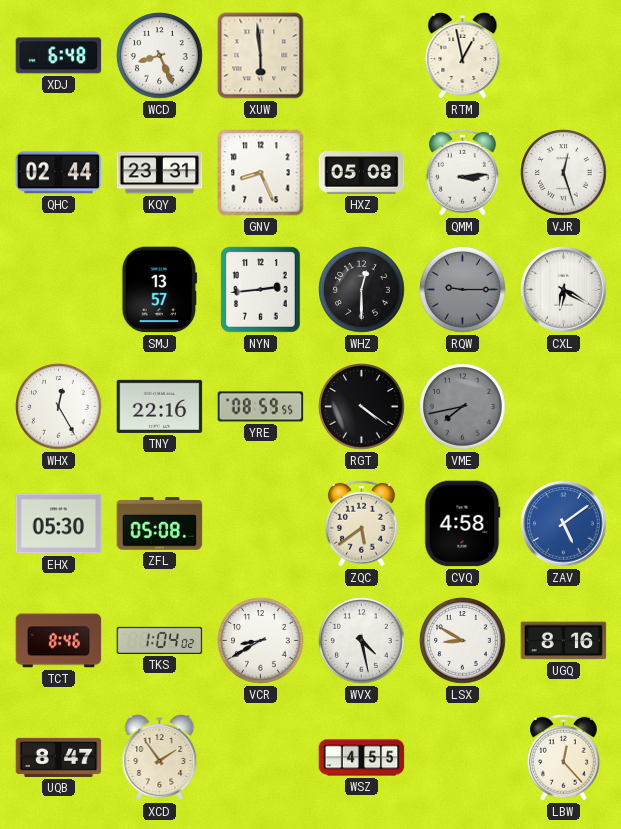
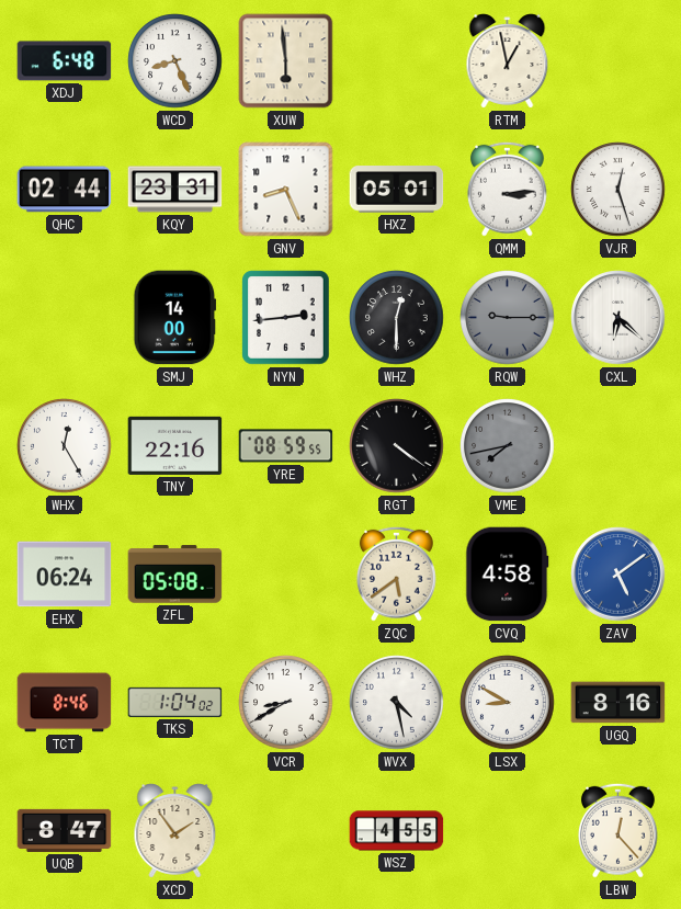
HXZ: 05:08 -> 05:01 (397, 190)
SMJ: 13:57 -> 14:00 (175, 318)
CXL: 6:20 -> 6:22 (618, 318)
EHX: 05:30 -> 06:24 (65, 575)
